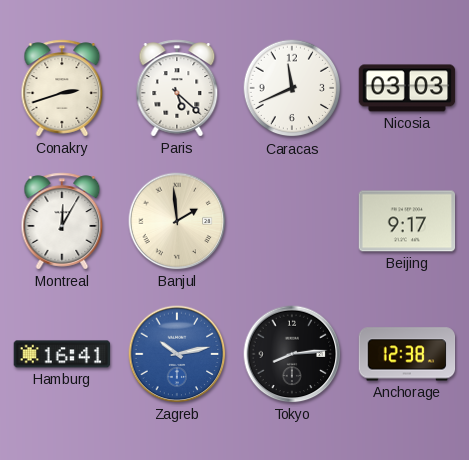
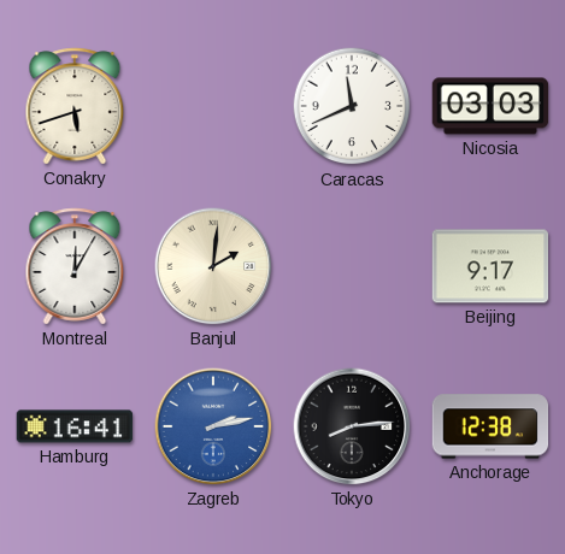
Conakry: 2:42 -> 5:42 (75, 106)
Paris: 5:22 -> none (177, 88)
Banjul: 1:59 -> 2:01 (213, 266)
Zagreb: 10:13 -> 2:13 (213, 426)
